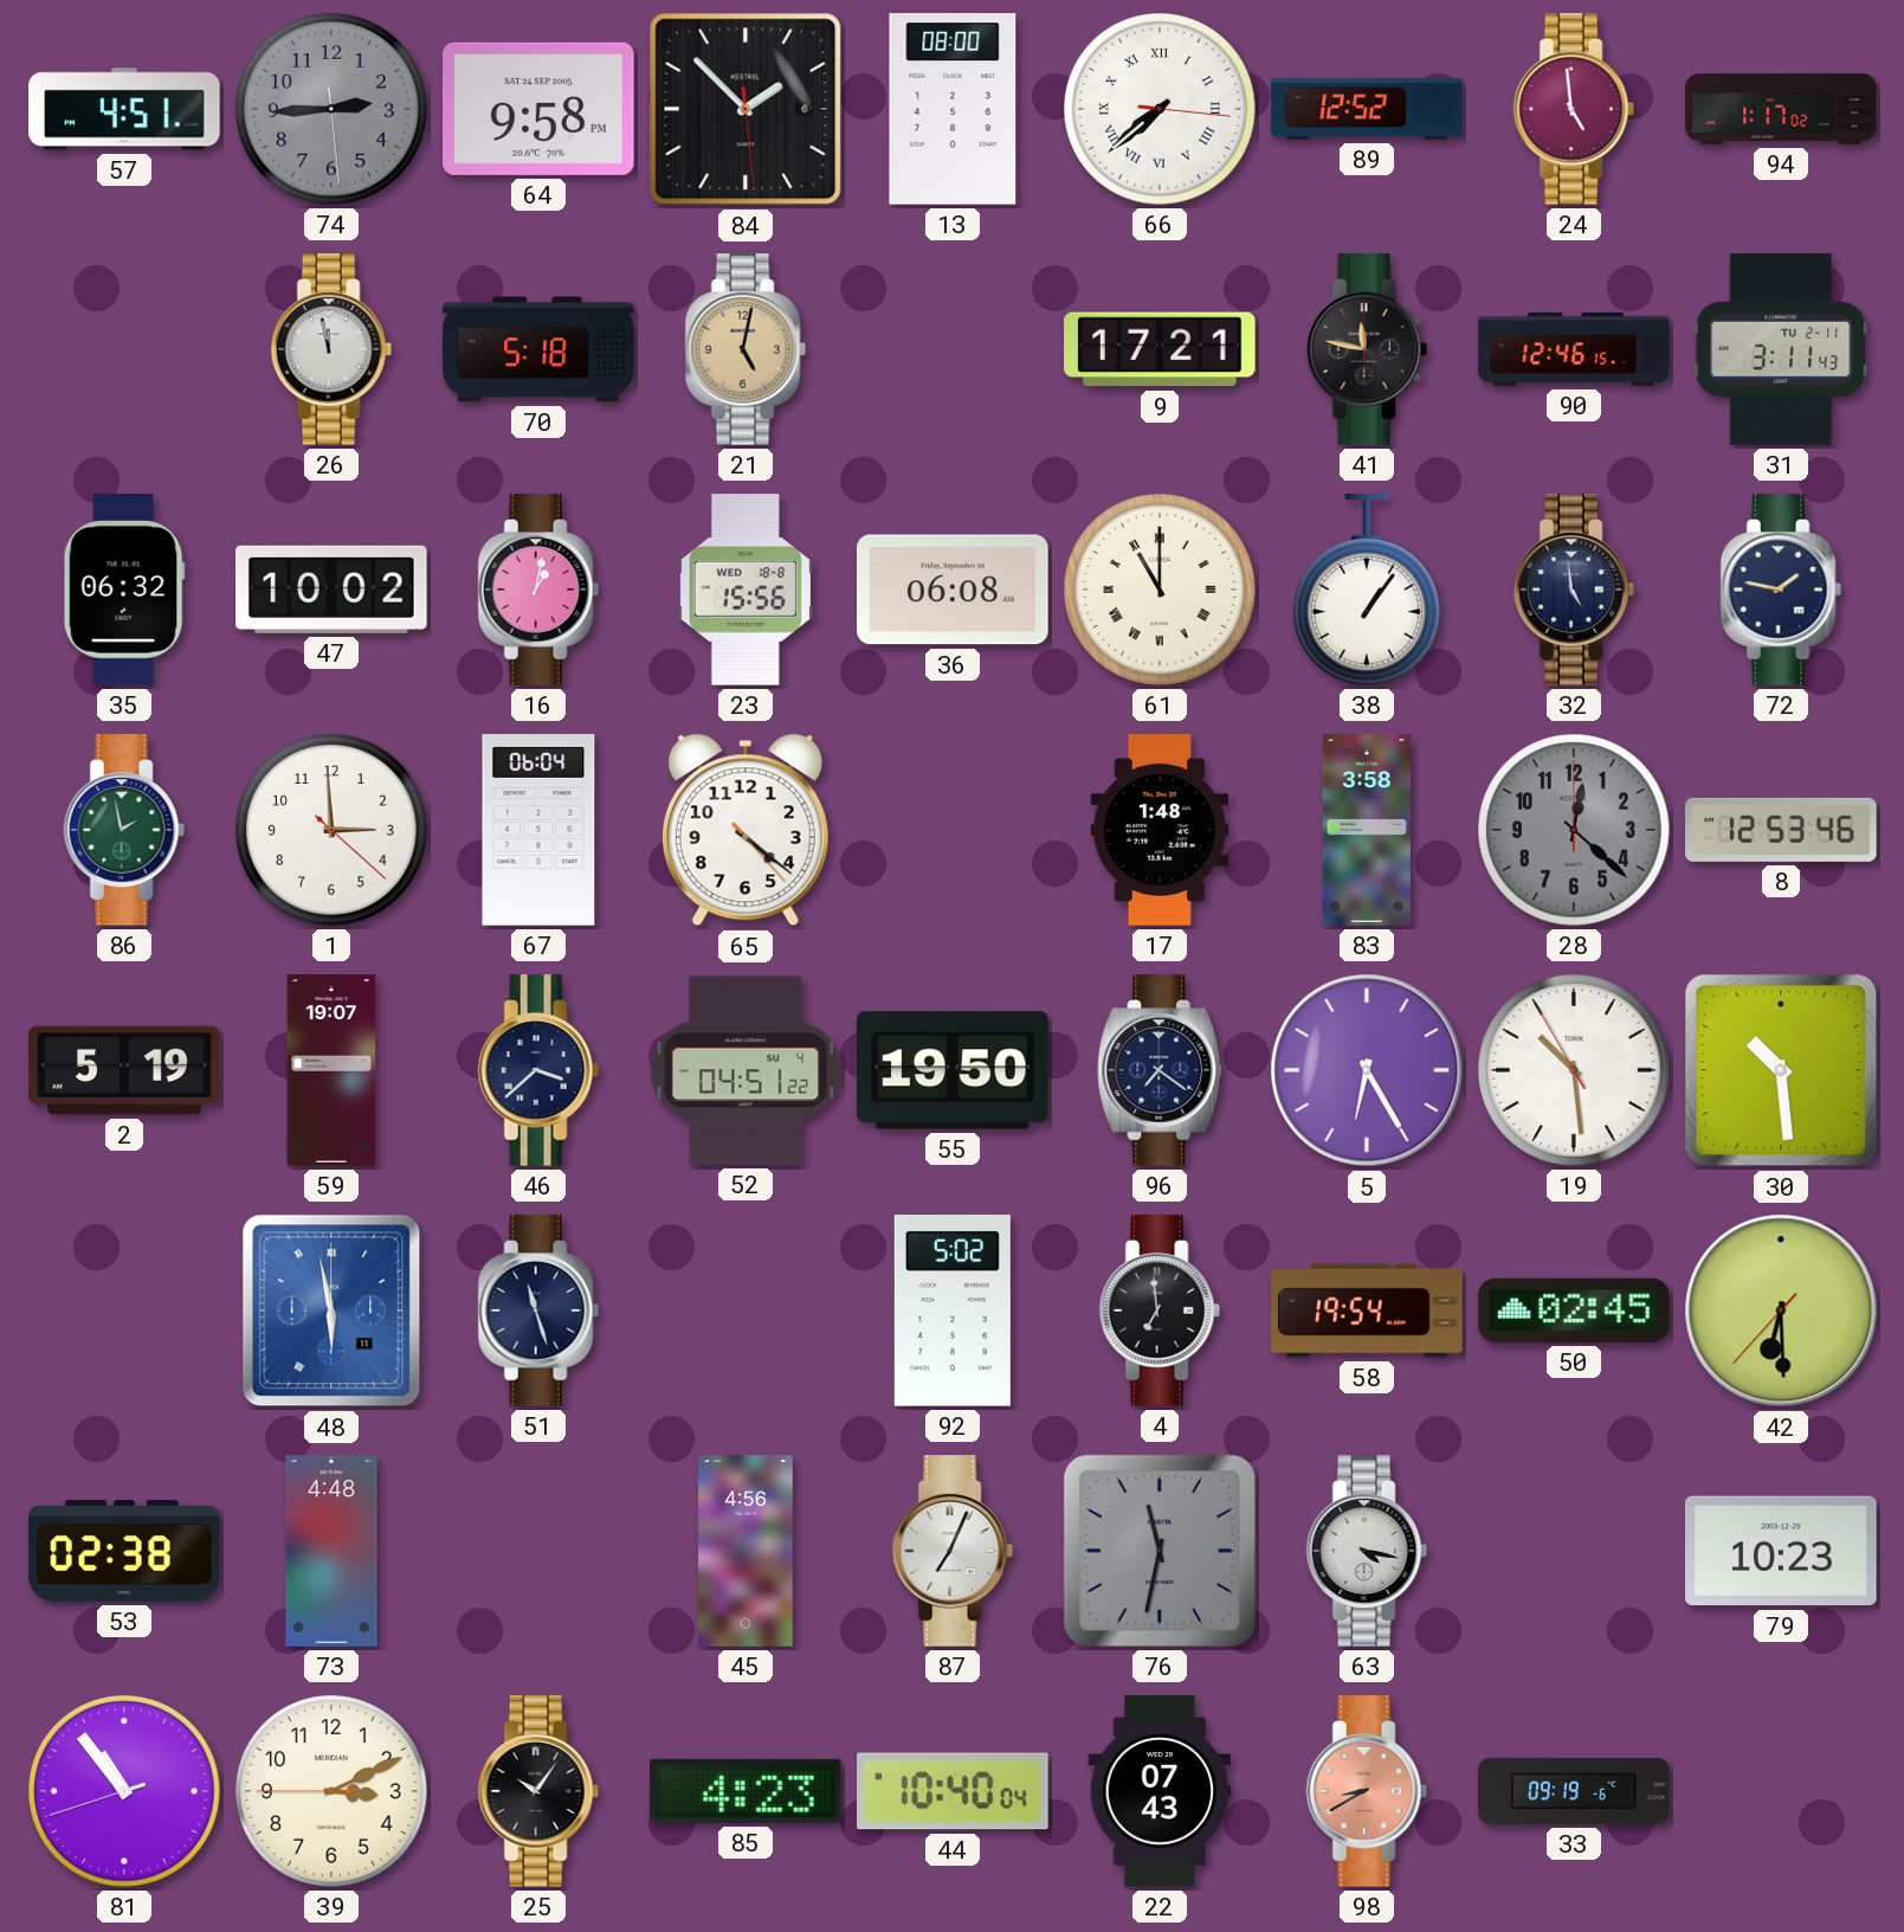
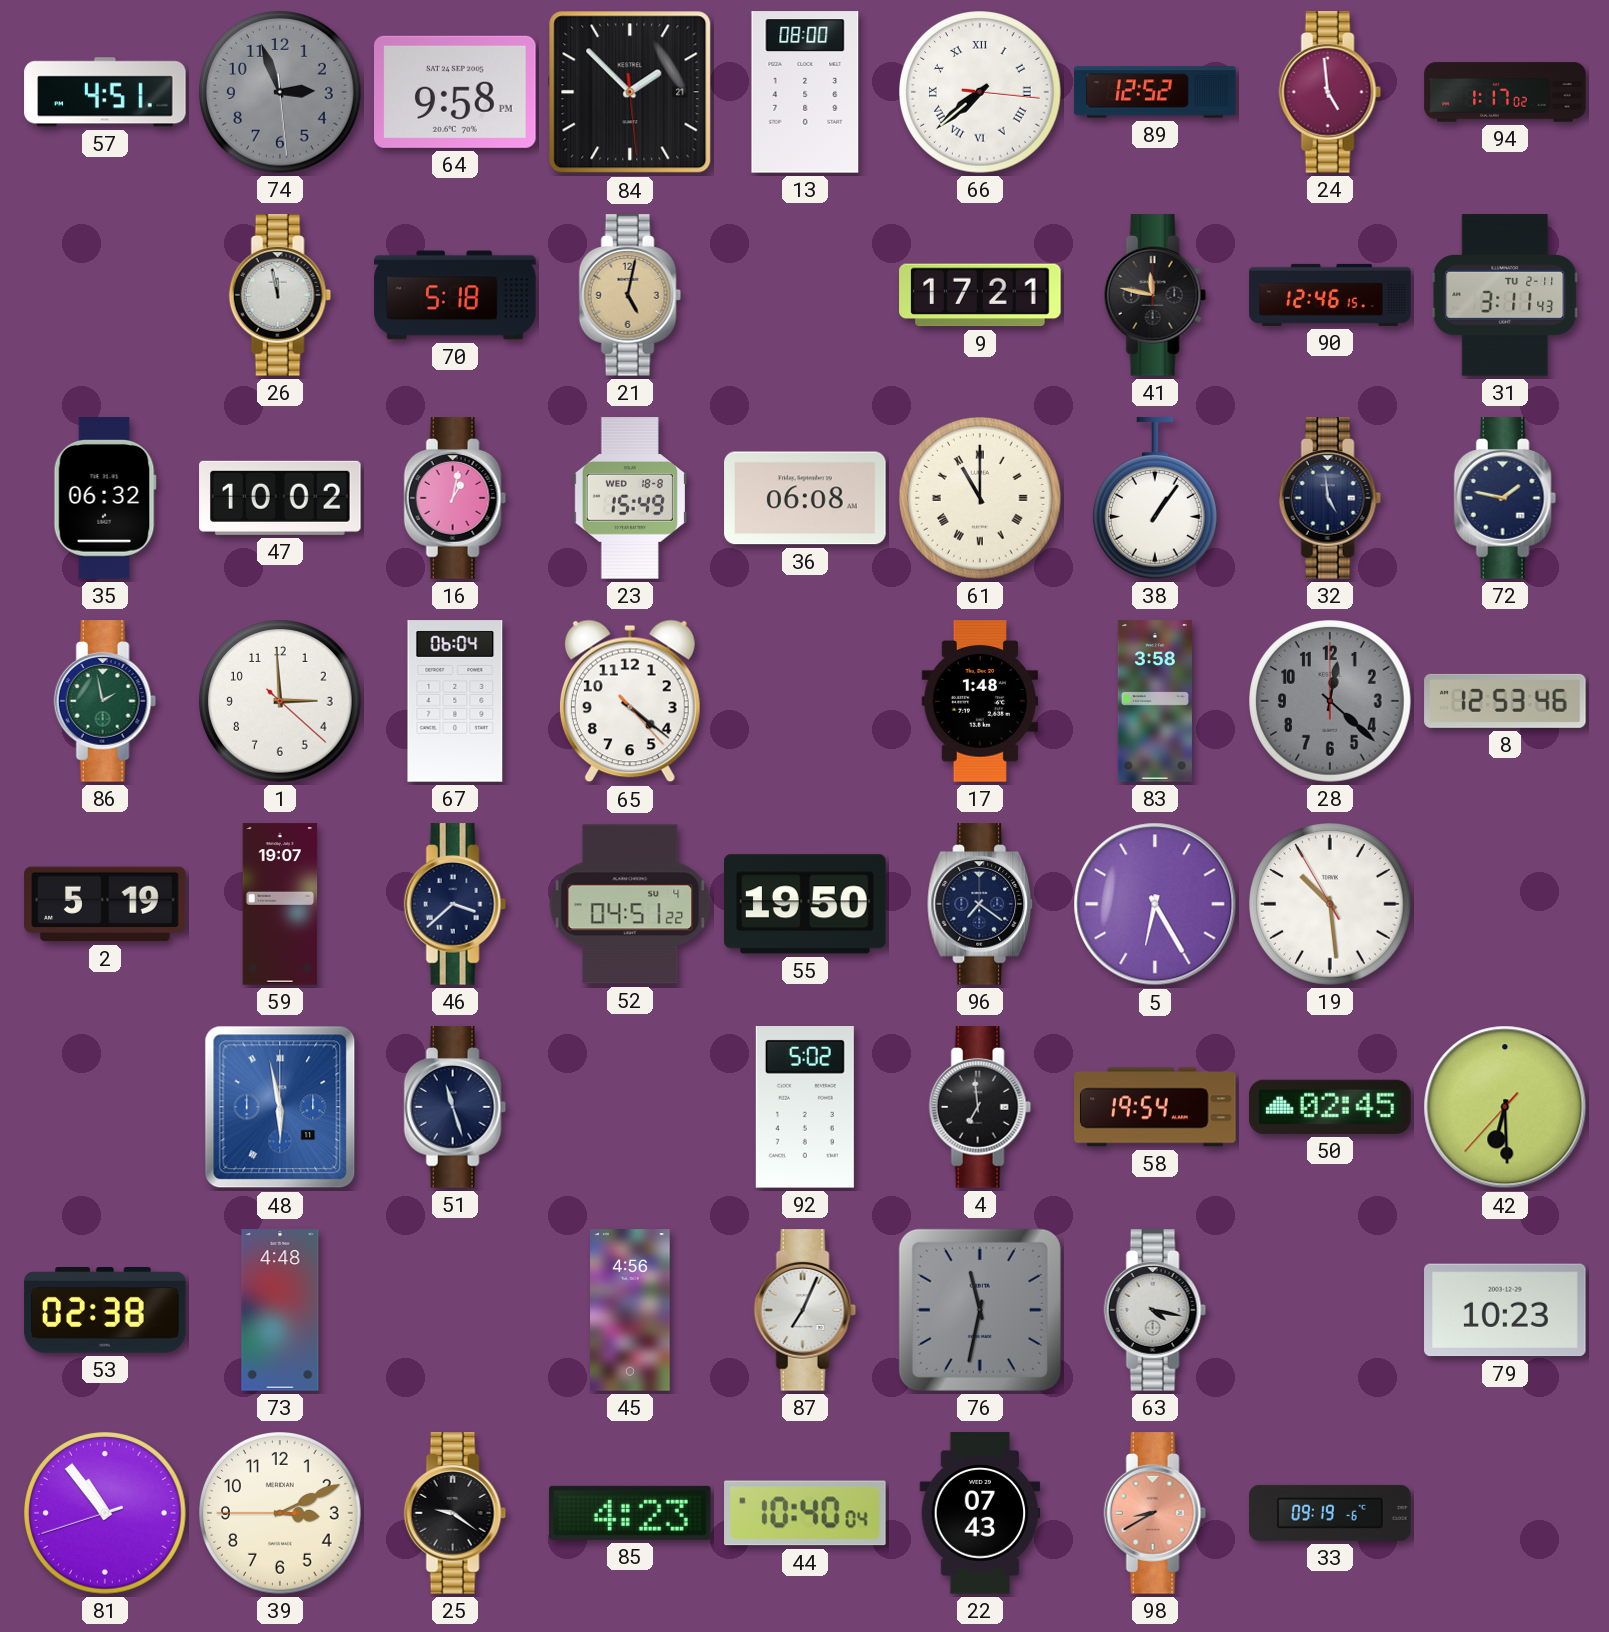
74: 2:44 -> 2:56 (281, 93)
84 date: 6 -> 21 (630, 92)
23: 15:56 -> 15:49 (630, 498)
30: 10:29 -> none (1781, 1070)
25: 10:06 -> 9:21 (455, 1513)
